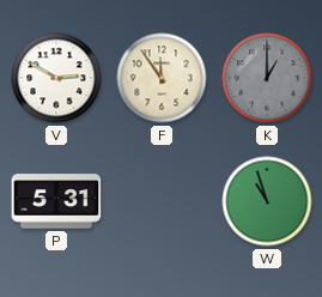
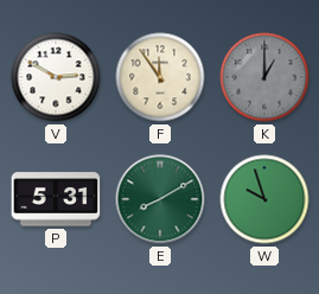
E: none -> 8:10 (160, 199)
W: 10:57 -> 9:57 (264, 199)
